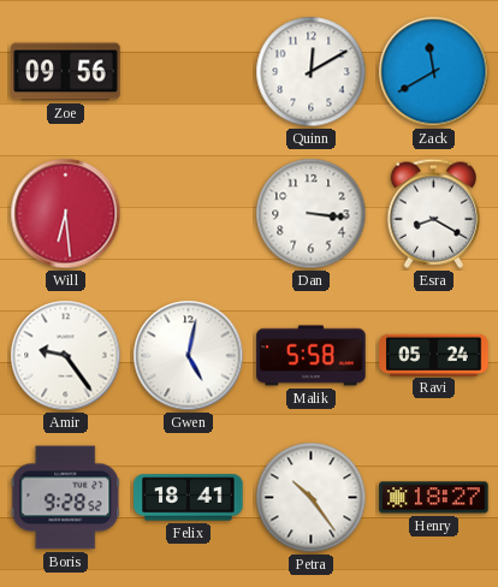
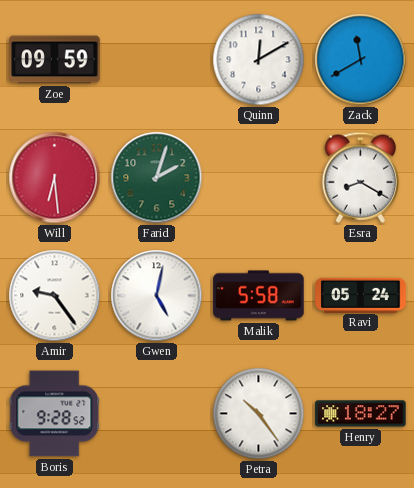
Zoe: 09:56 -> 09:59 (55, 60)
Farid: none -> 2:03 (157, 178)
Dan: 3:16 -> none (312, 214)
Felix: 18:41 -> none (189, 498)
